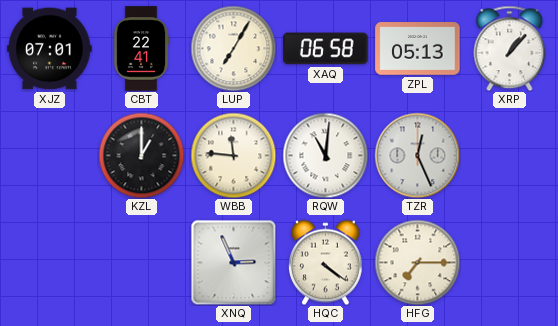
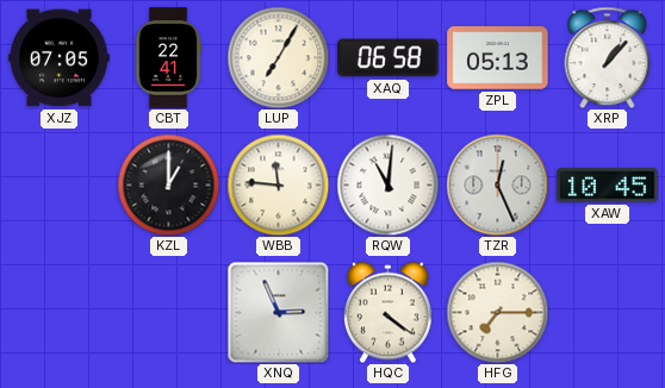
XJZ: 07:01 -> 07:05 (60, 58)
XAW: none -> 10:45 (608, 186)
